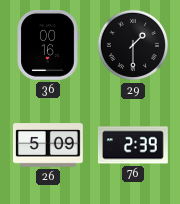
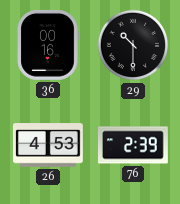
29: 1:30 -> 10:30 (133, 45)
26: 5:09 -> 4:53 (48, 145)
